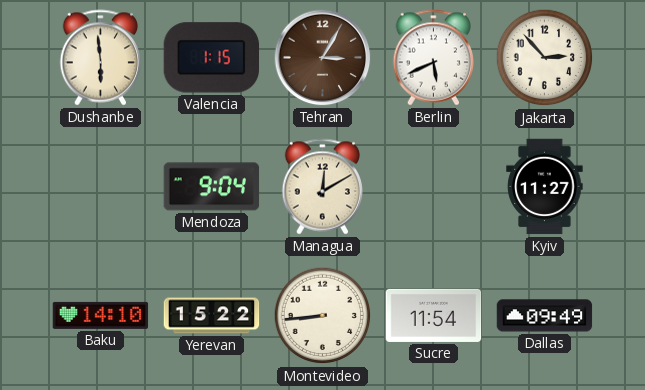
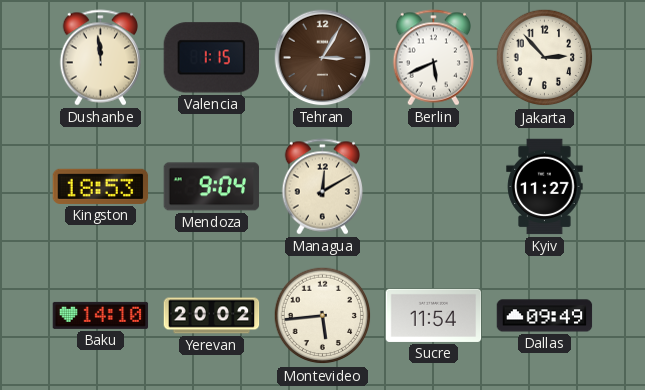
Dushanbe: 5:59 -> 11:59 (101, 58)
Kingston: none -> 18:53 (101, 186)
Yerevan: 15:22 -> 20:02 (212, 316)
Montevideo: 8:44 -> 5:44 (323, 316)
